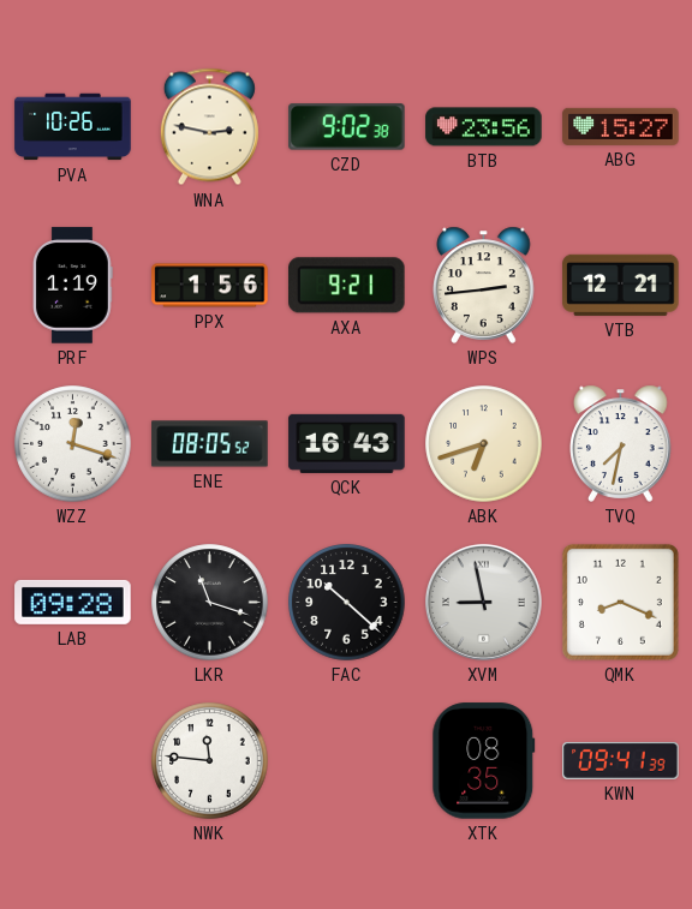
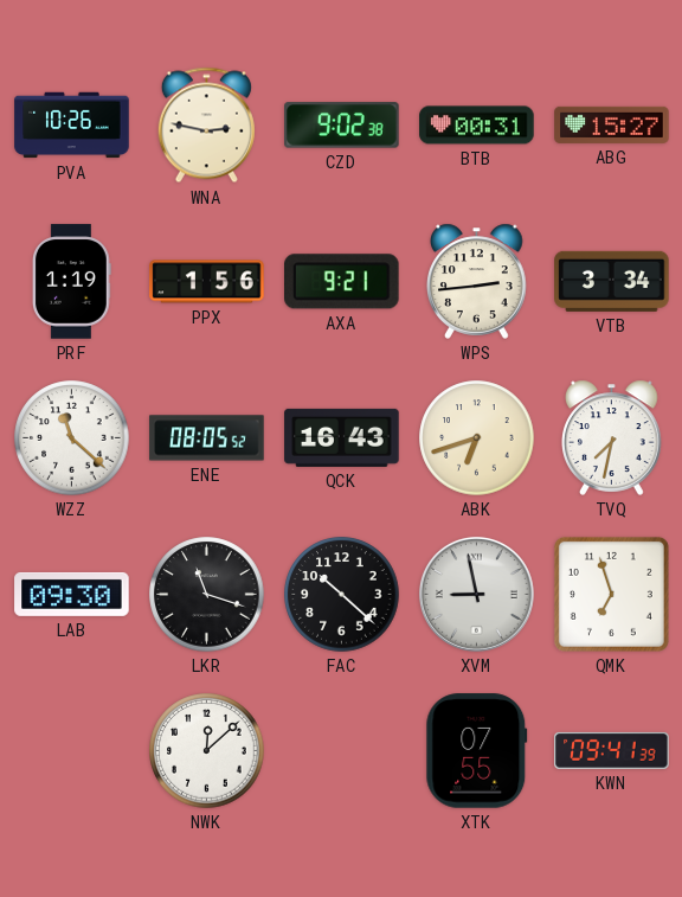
BTB: 23:56 -> 00:31 (477, 126)
VTB: 12:21 -> 3:34 (612, 281)
WZZ: 12:18 -> 11:22 (72, 438)
LAB: 09:28 -> 09:30 (72, 594)
QMK: 8:19 -> 6:57 (611, 594)
NWK: 11:46 -> 12:08 (207, 751)
XTK: 08:35 -> 07:55 (477, 751)
